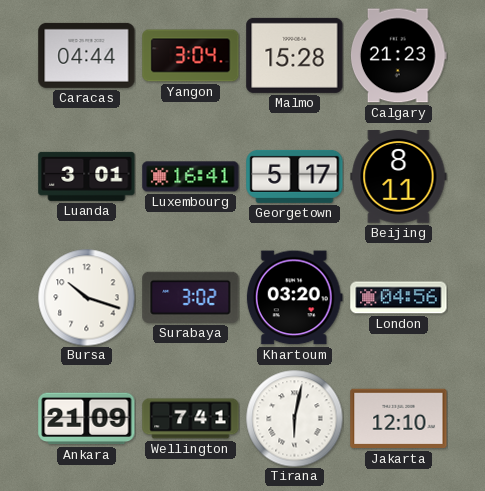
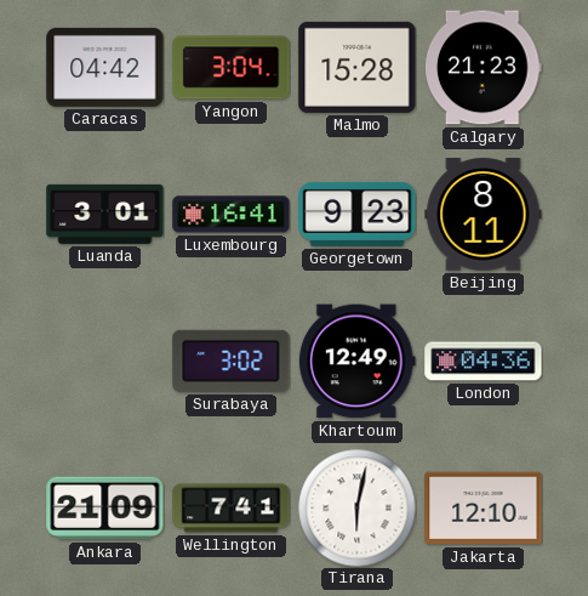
Caracas: 04:44 -> 04:42 (105, 67)
Georgetown: 5:17 -> 9:23 (358, 214)
Bursa: 10:18 -> none (86, 297)
Khartoum: 03:20 -> 12:49 (356, 362)
London: 04:56 -> 04:36 (484, 362)
